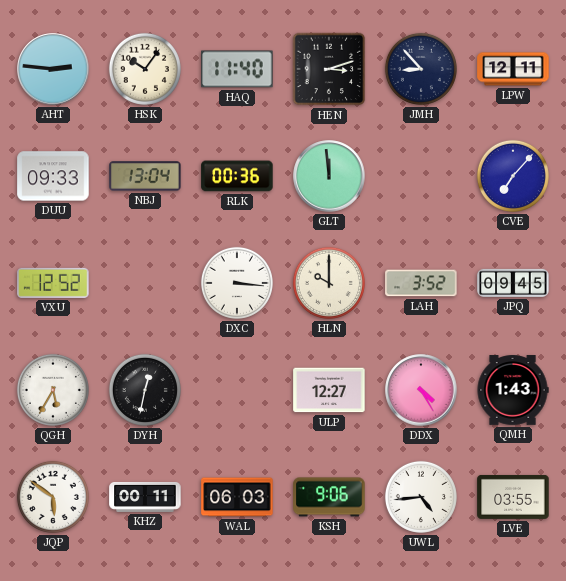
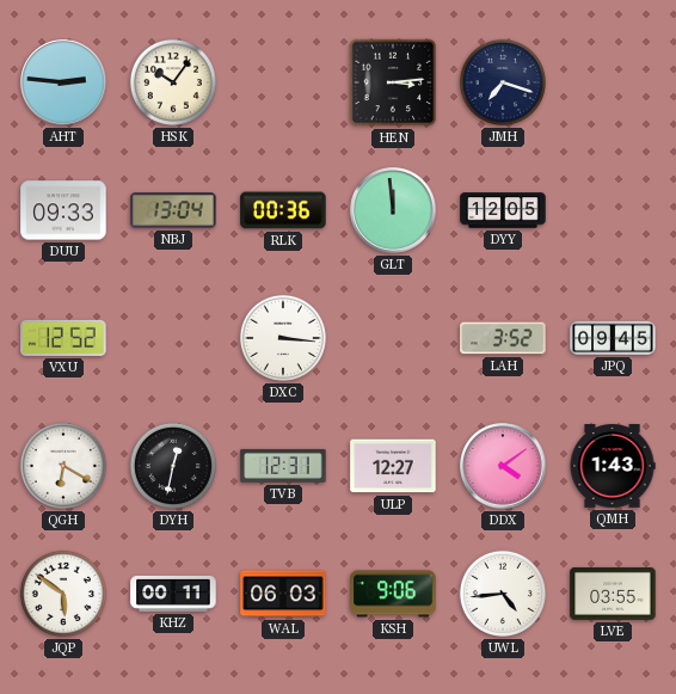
HAQ: 11:40 -> none (237, 69)
HEN: 3:12 -> 3:14 (393, 82)
JMH: 8:53 -> 7:18 (503, 82)
LPW: 12:11 -> none (513, 69)
DYY: none -> 12:05 (503, 210)
CVE: 7:07 -> none (513, 176)
HLN: 10:00 -> none (329, 283)
QGH: 5:35 -> 6:20 (63, 466)
TVB: none -> 12:31 (283, 466)
DDX: 4:25 -> 4:09 (503, 466)
